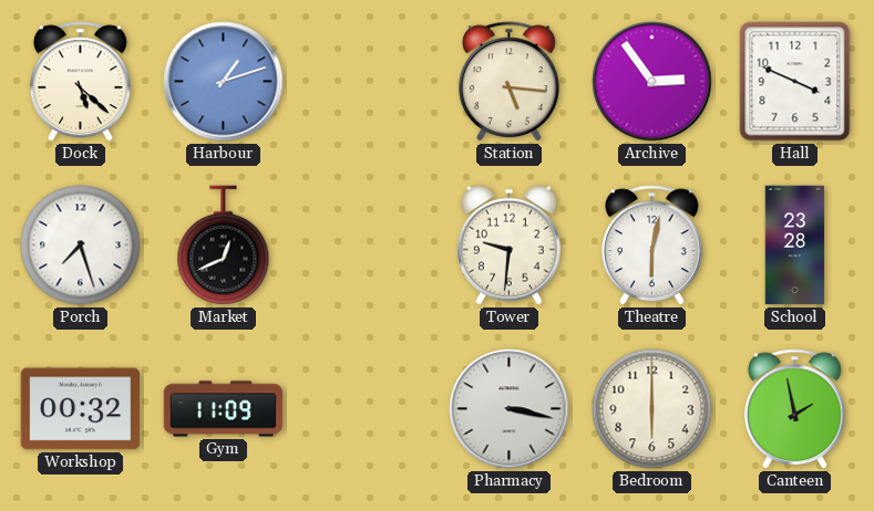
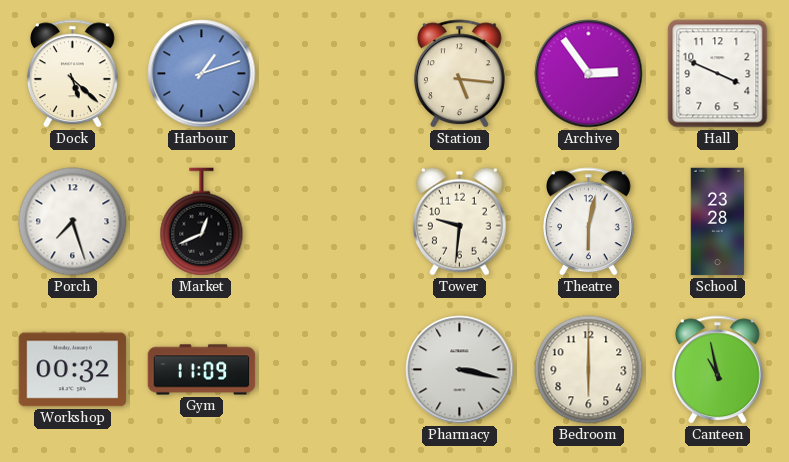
Canteen: 1:58 -> 10:58 (717, 370)
